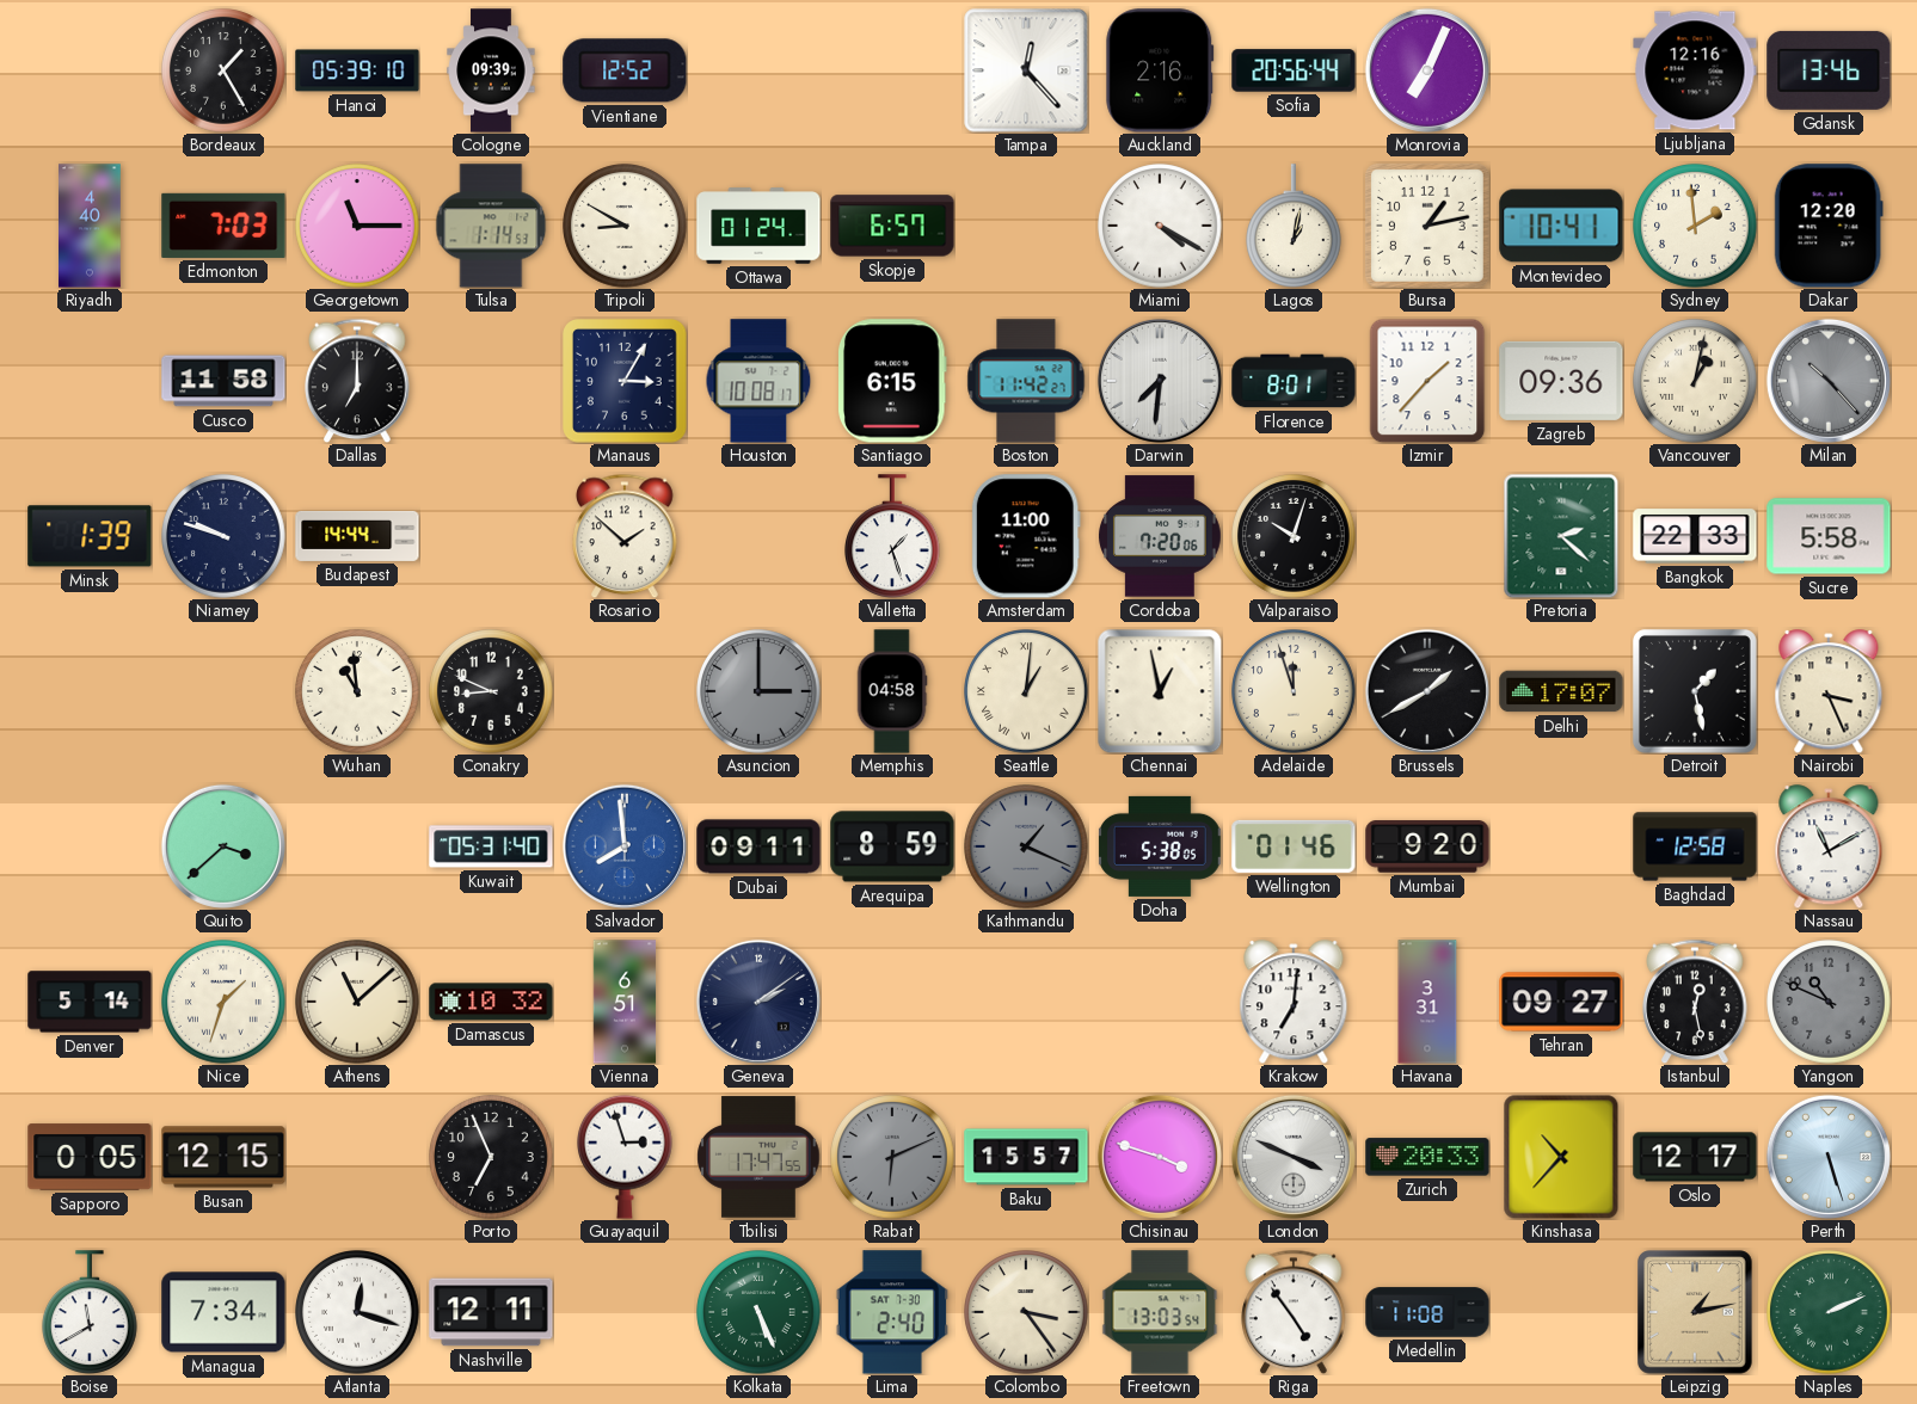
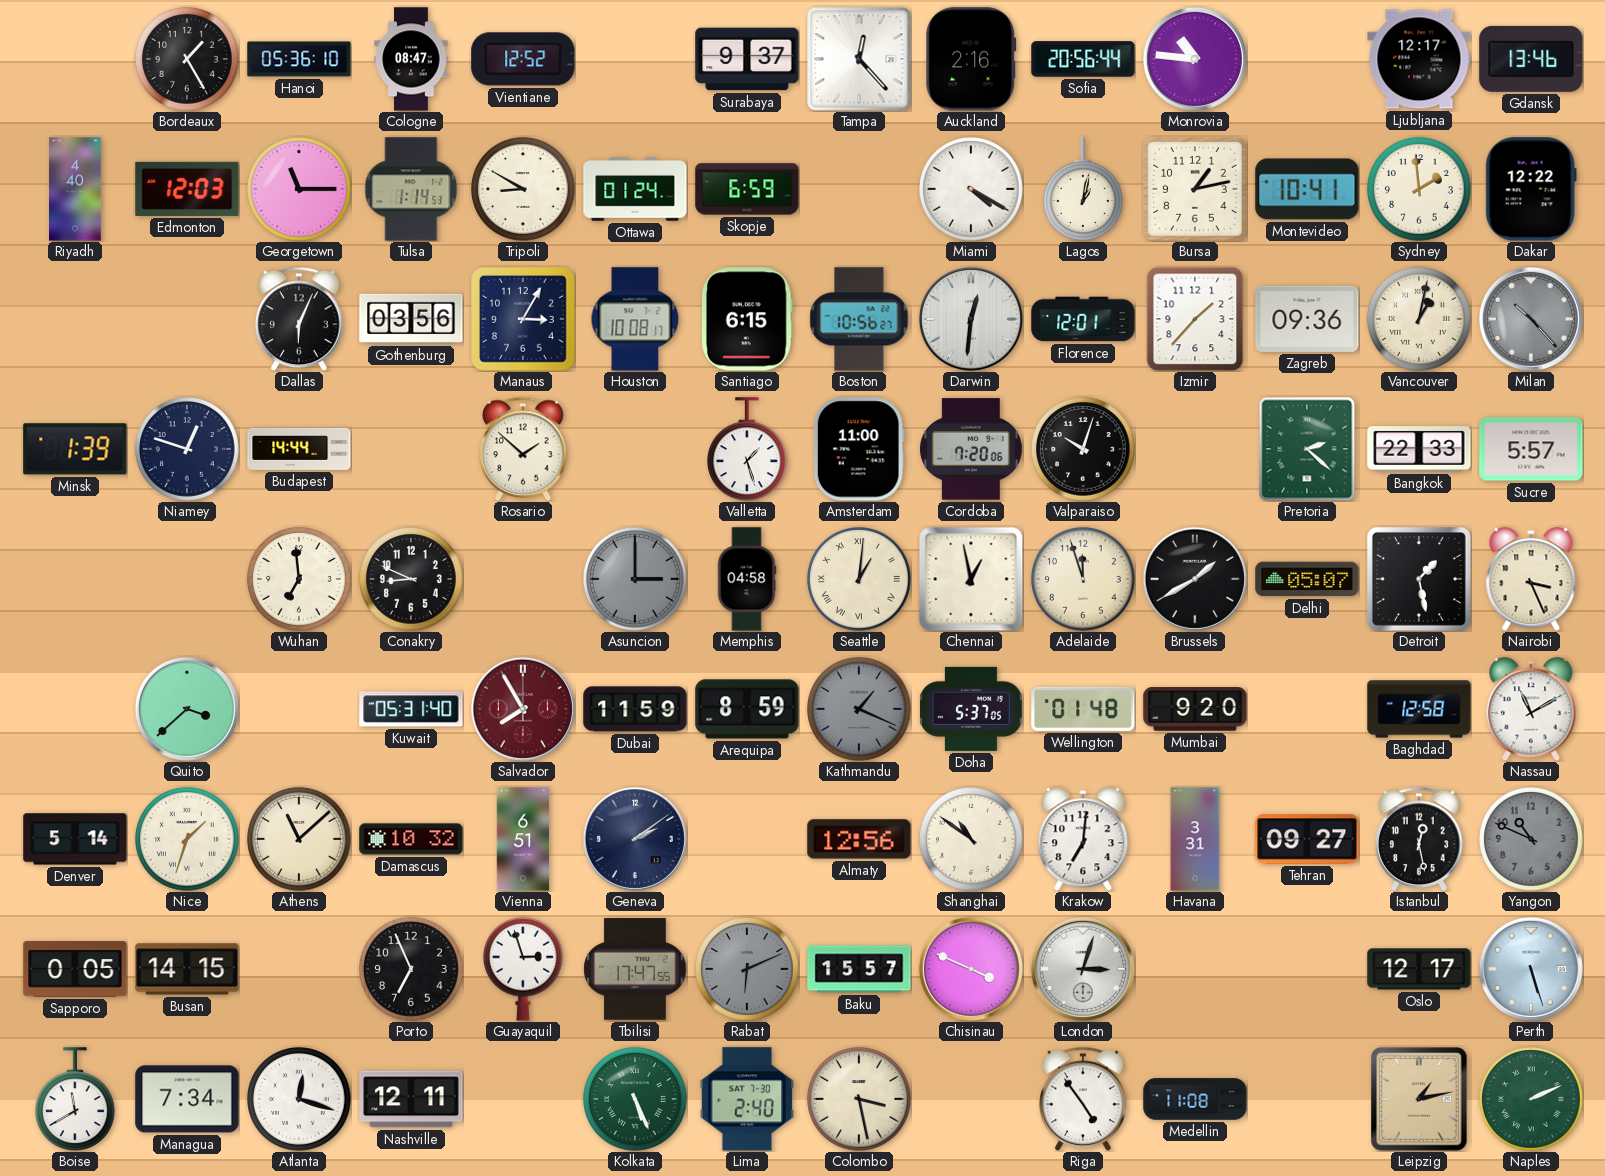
Hanoi: 05:39 -> 05:36 (299, 59)
Cologne: 09:39 -> 08:47 (411, 59)
Surabaya: none -> 9:37 (747, 59)
Monrovia: 7:04 -> 10:46 (1195, 59)
Ljubljana: 12:16 -> 12:17 (1419, 59)
Edmonton: 7:03 -> 12:03 (187, 189)
Skopje: 6:57 -> 6:59 (747, 189)
Dakar: 12:20 -> 12:22 (1531, 189)
Cusco: 11:58 -> none (223, 381)
Dallas: 7:00 -> 6:04 (299, 319)
Gothenburg: none -> 03:56 (411, 319)
Boston: 11:42 -> 10:56 (859, 319)
Darwin: 7:31 -> 12:31 (971, 319)
Florence: 8:01 -> 12:01 (1083, 319)
Niamey: 9:48 -> 12:48 (187, 449)
Sucre: 5:58 -> 5:57 (1531, 449)
Wuhan: 10:59 -> 6:59 (299, 579)
Delhi: 17:07 -> 05:07 (1307, 579)
Salvador: 7:59 -> 7:55 (523, 709)
Salvador dial: blue -> burgundy (523, 709)
Dubai: 09:11 -> 11:59 (635, 709)
Doha: 5:38 -> 5:37 (971, 709)
Wellington: 01:46 -> 01:48 (1083, 709)
Almaty: none -> 12:56 (859, 839)
Shanghai: none -> 10:51 (971, 839)
Busan: 12:15 -> 14:15 (187, 969)
Chisinau: 3:48 -> 3:49 (971, 969)
London: 3:49 -> 3:03 (1083, 969)
Zurich: 20:33 -> none (1427, 1157)
Kinshasa: 10:37 -> none (1561, 1157)
Colombo: 3:24 -> 3:28 (859, 1099)
Freetown: 13:03 -> none (1160, 1312)
